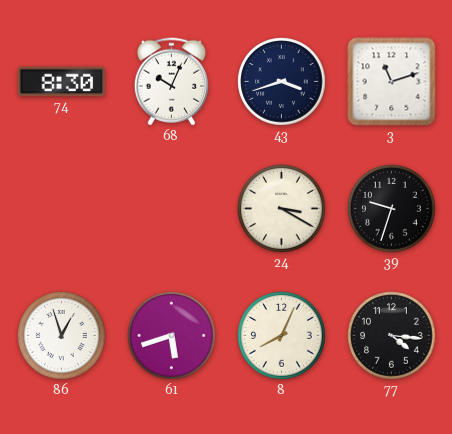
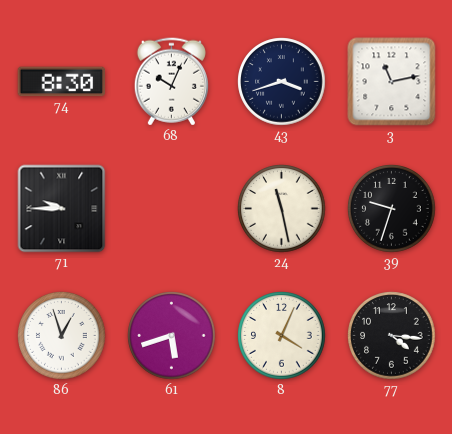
3: 11:12 -> 11:13 (392, 82)
71: none -> 9:45 (62, 209)
24: 3:20 -> 11:28 (282, 209)
8: 8:04 -> 4:04 (282, 336)
